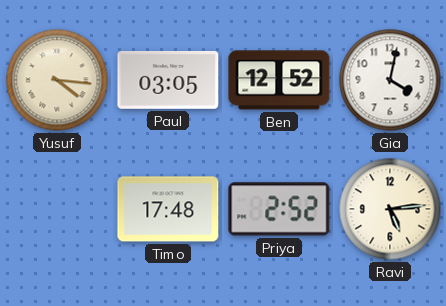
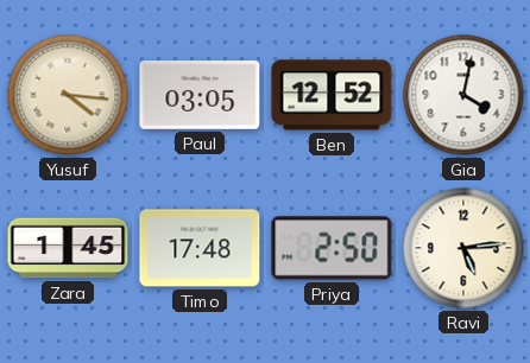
Zara: none -> 1:45 (68, 248)
Priya: 2:52 -> 2:50 (332, 248)
